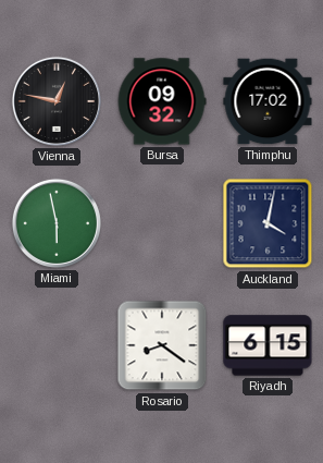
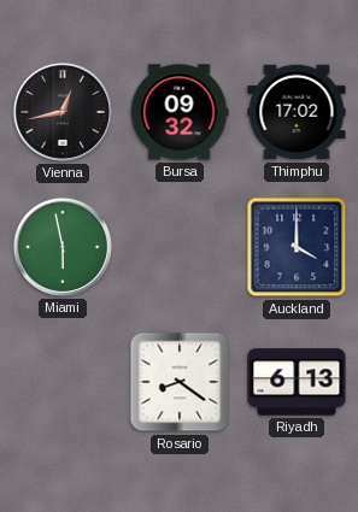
Vienna: 12:47 -> 12:43 (63, 112)
Auckland: 4:02 -> 4:00 (297, 247)
Riyadh: 6:15 -> 6:13 (297, 382)
